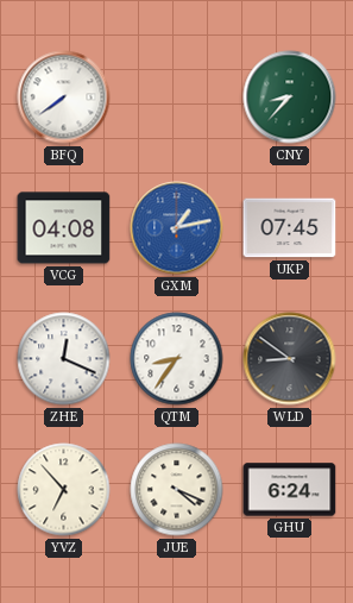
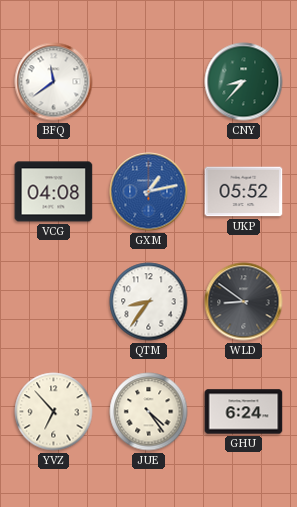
BFQ: 7:39 -> 11:39 (54, 82)
UKP: 07:45 -> 05:52 (244, 192)
ZHE: 12:19 -> none (64, 359)
JUE: 4:19 -> 4:24 (149, 412)
